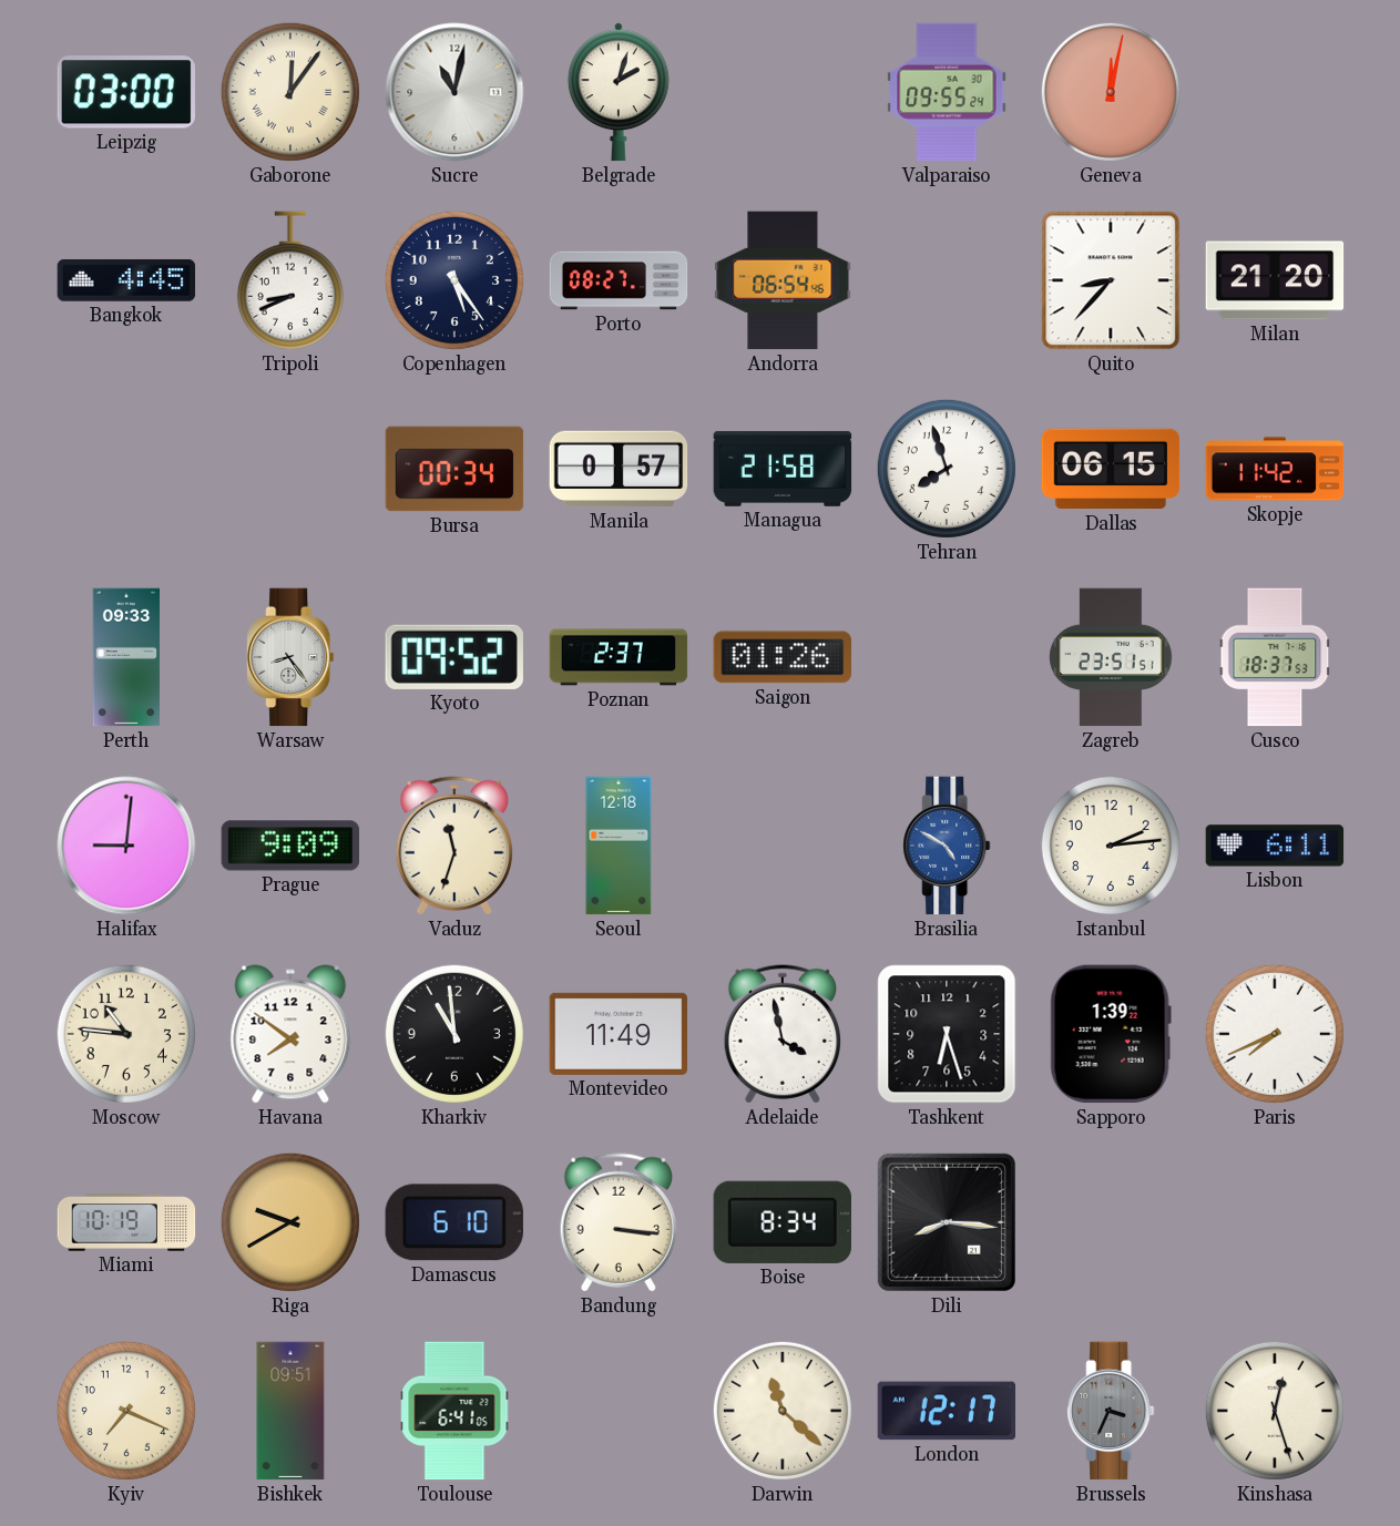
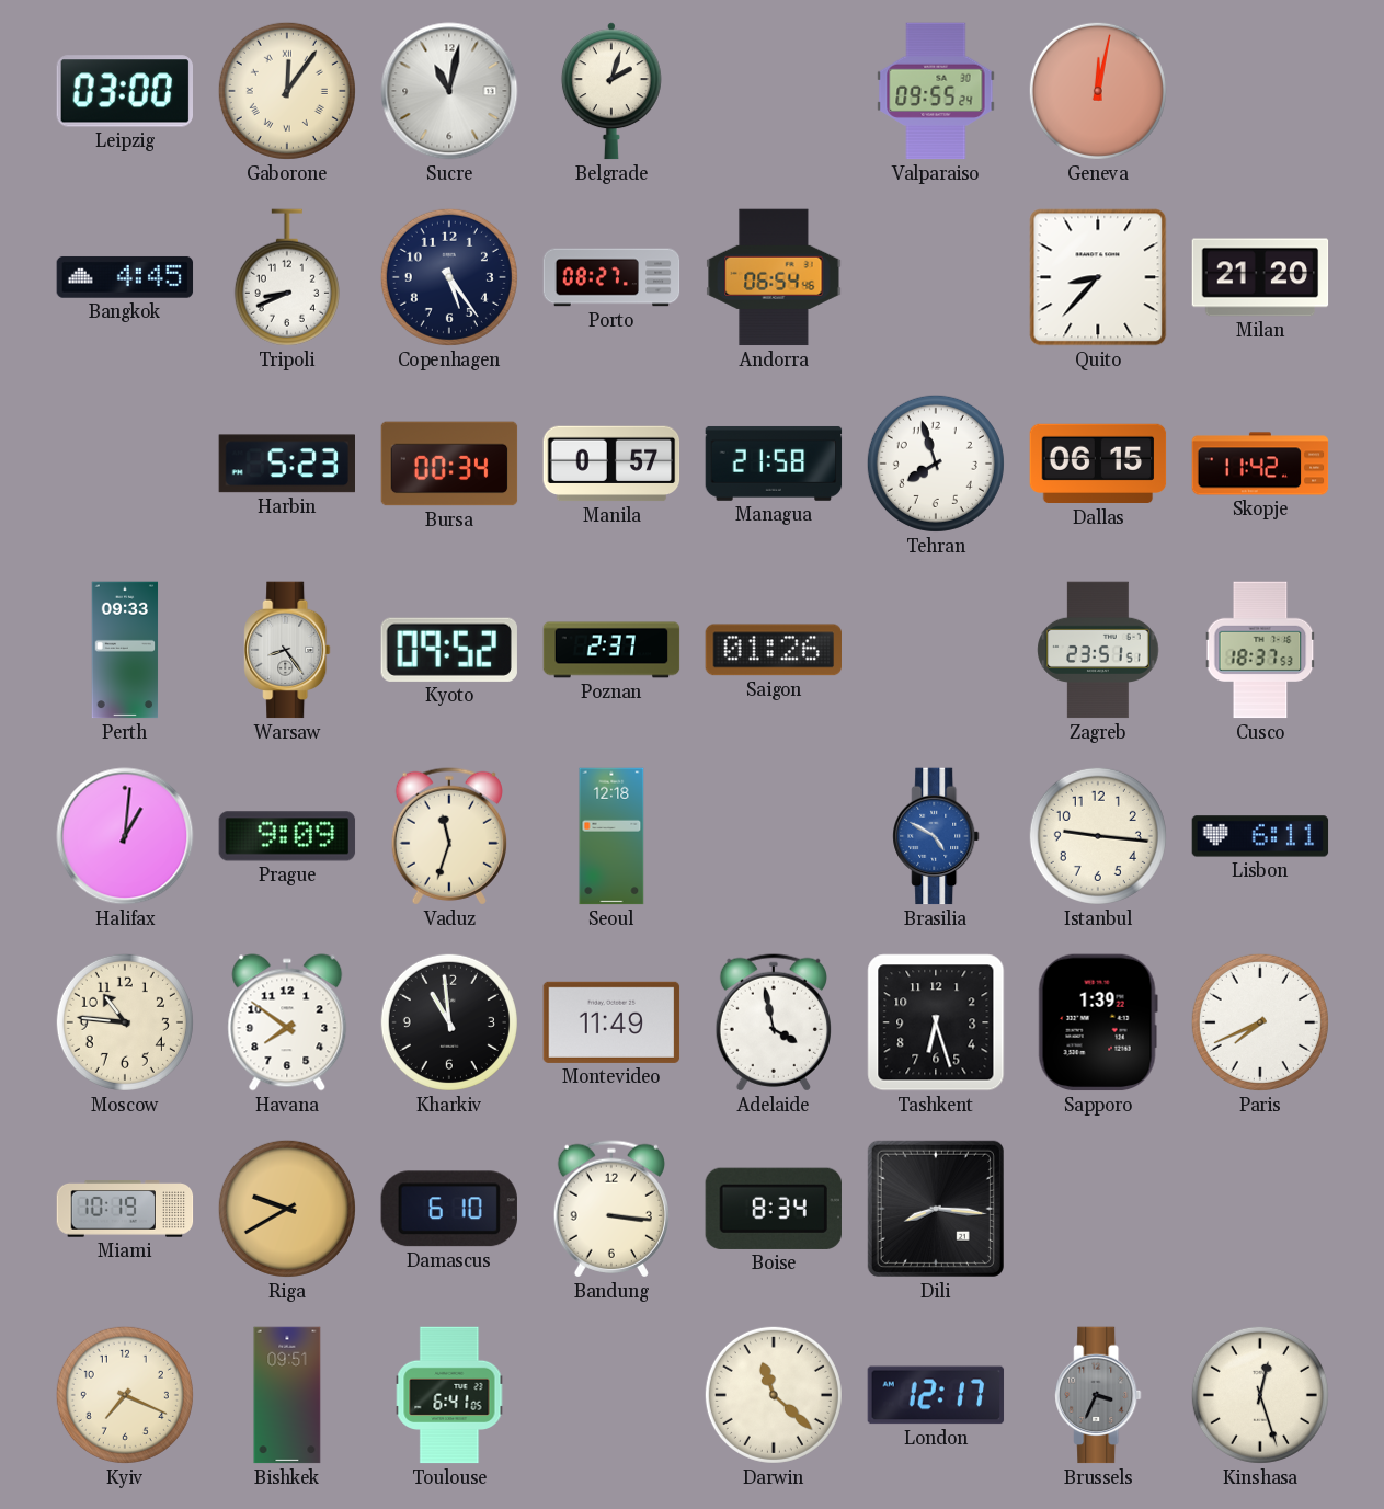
Harbin: none -> 5:23 (286, 464)
Halifax: 9:01 -> 1:01 (125, 836)
Istanbul: 2:14 -> 9:16 (1098, 836)
